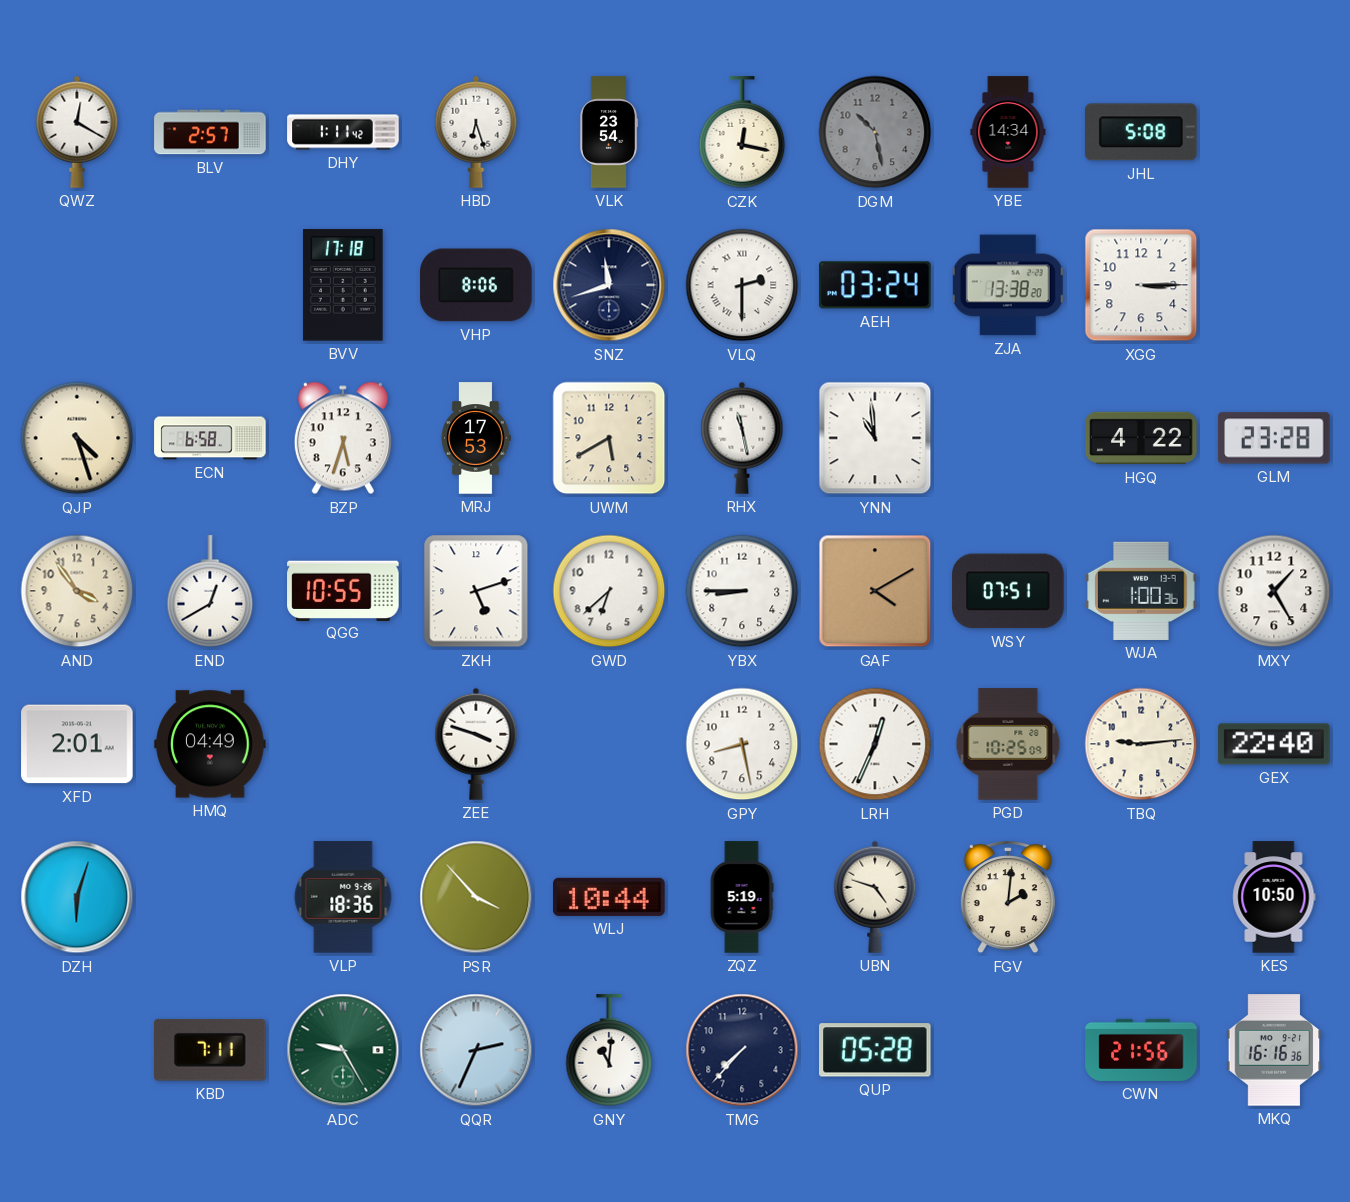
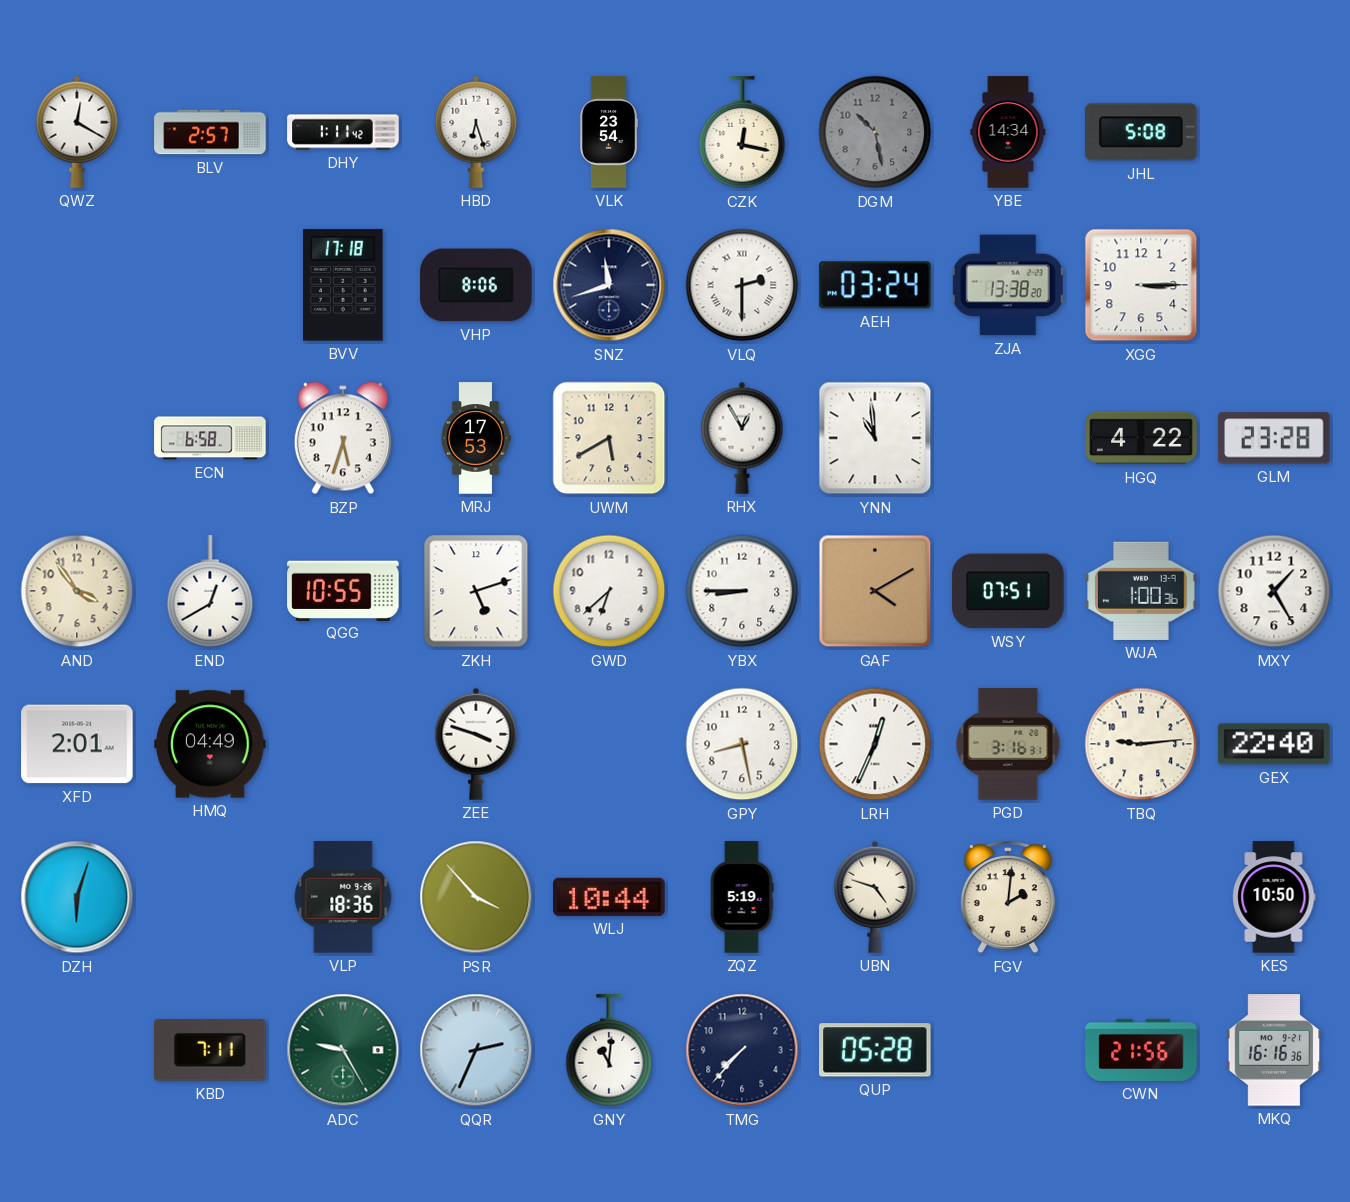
QJP: 4:27 -> none (77, 438)
RHX: 11:28 -> 12:55 (742, 438)
PGD: 10:25 -> 3:16 (1008, 744)
